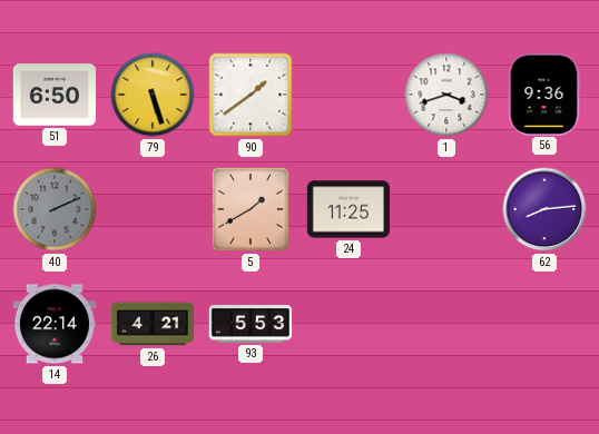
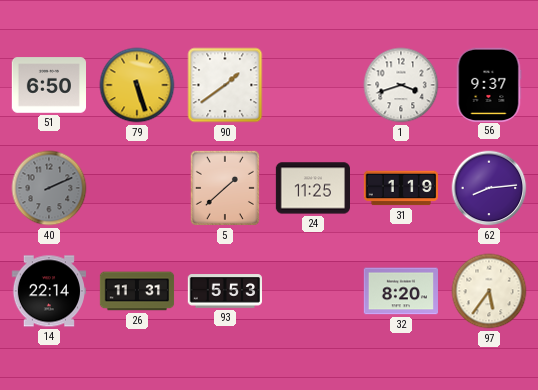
56: 9:36 -> 9:37 (489, 84)
5: 1:40 -> 1:38 (225, 188)
31: none -> 1:19 (400, 188)
26: 4:21 -> 11:31 (137, 291)
32: none -> 8:20 (400, 291)
97: none -> 5:36 (489, 291)
